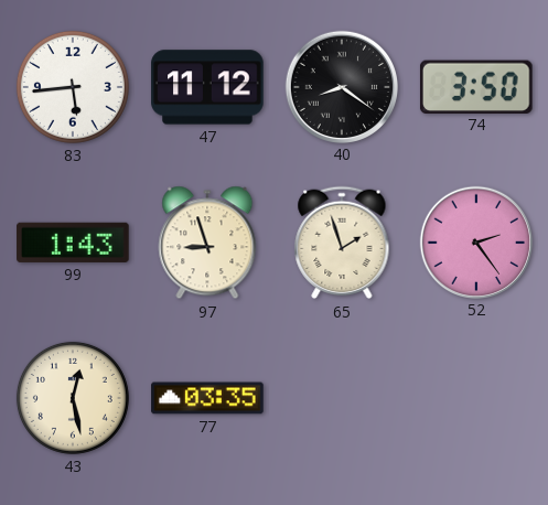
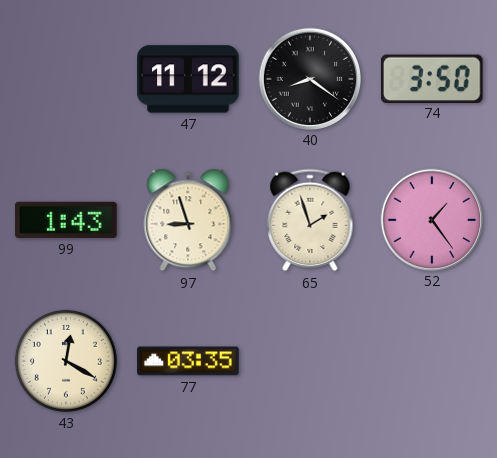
83: 5:44 -> none (73, 87)
52: 2:24 -> 1:24 (431, 219)
43: 12:28 -> 12:20 (66, 361)
